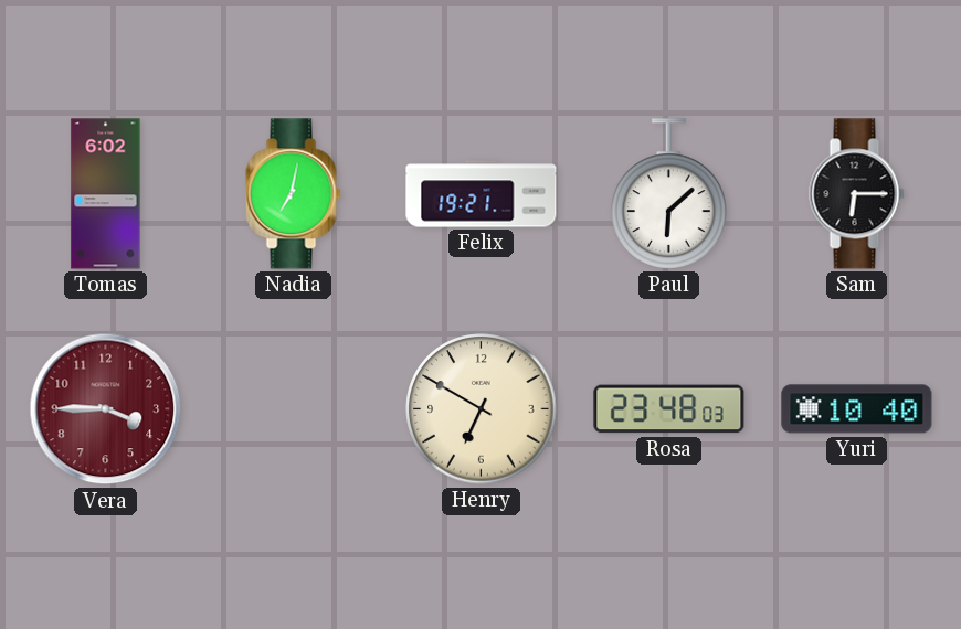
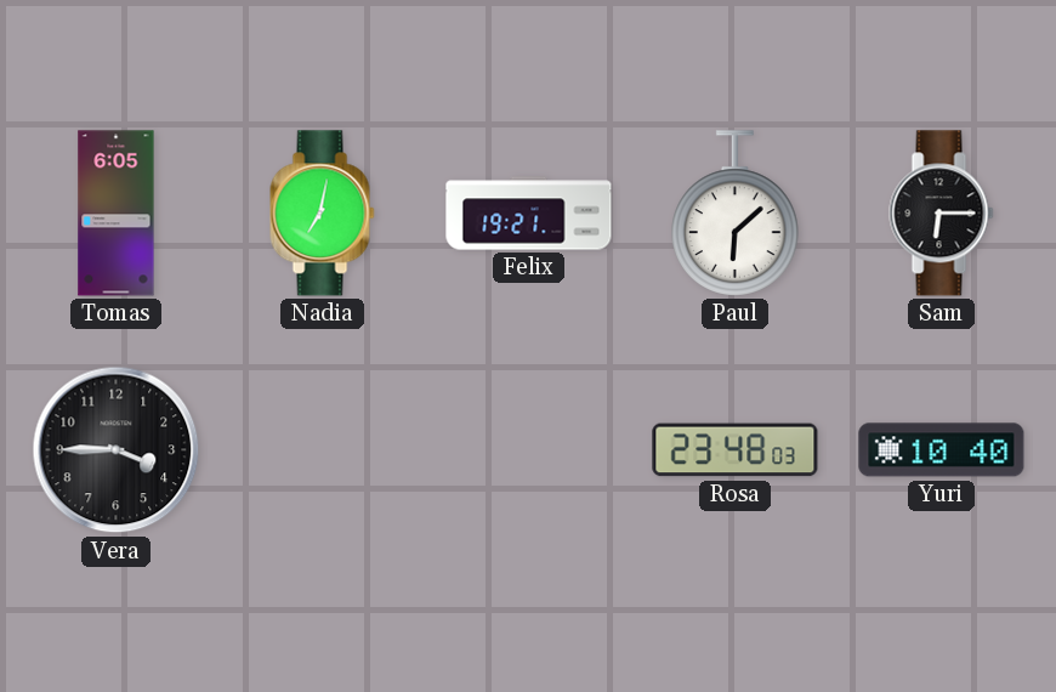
Tomas: 6:02 -> 6:05 (117, 214)
Vera dial: burgundy -> black (117, 450)
Henry: 6:50 -> none (482, 409)
